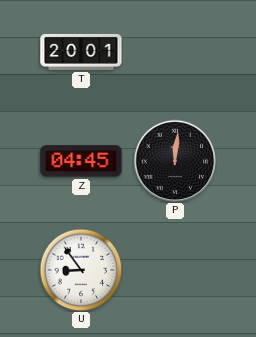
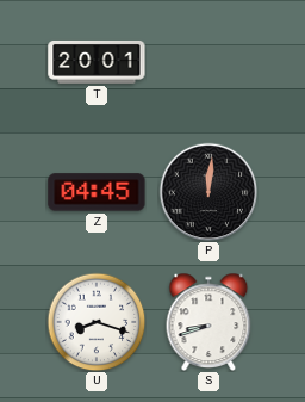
U: 8:54 -> 8:18 (97, 322)
S: none -> 8:42 (208, 322)
